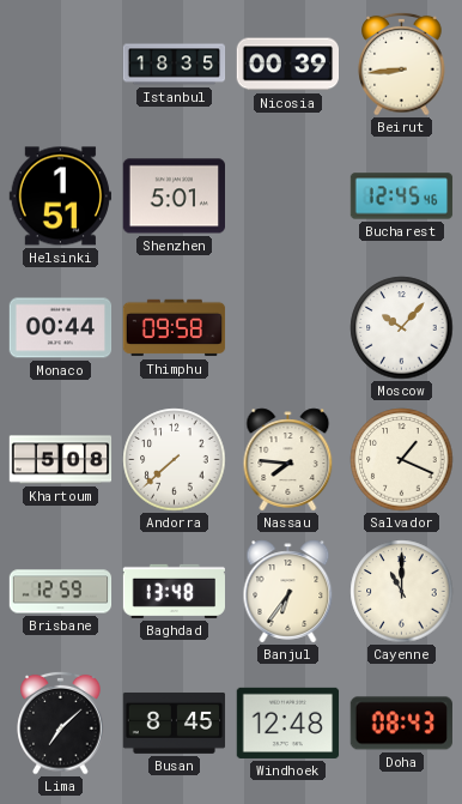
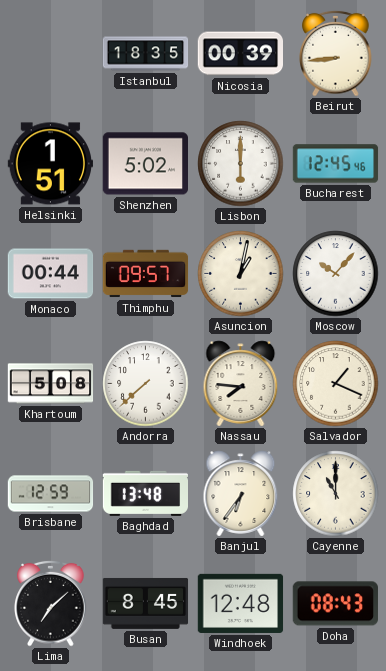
Shenzhen: 5:01 -> 5:02 (145, 164)
Lisbon: none -> 6:00 (241, 164)
Thimphu: 09:58 -> 09:57 (146, 274)
Asuncion: none -> 1:02 (241, 274)
